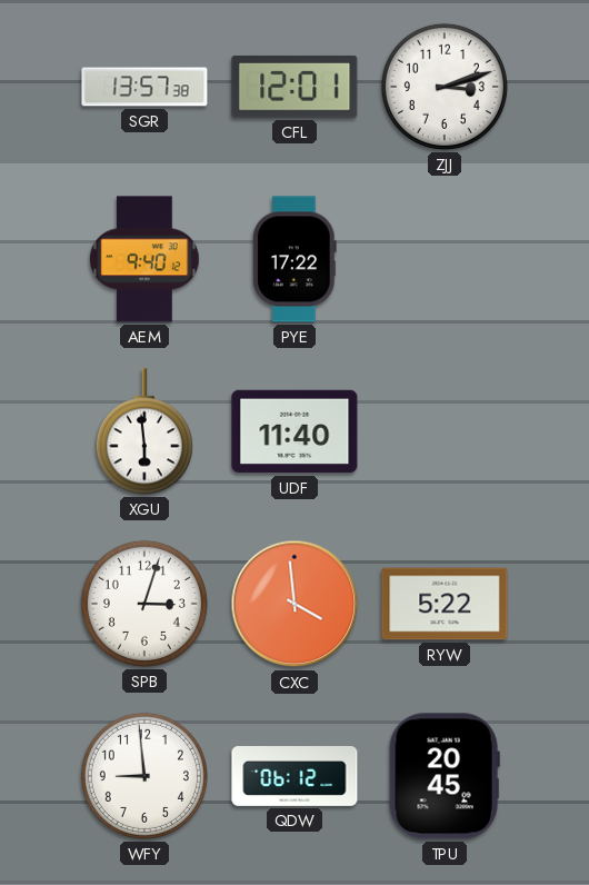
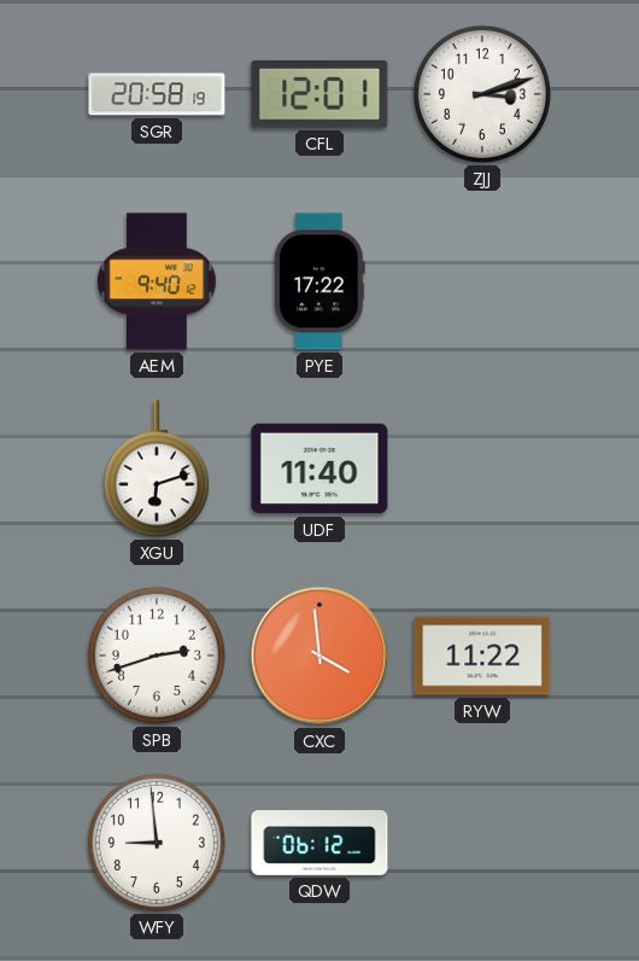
SGR: 13:57 -> 20:58 (157, 94)
XGU: 5:59 -> 6:12 (157, 468)
SPB: 3:03 -> 2:42 (157, 656)
RYW: 5:22 -> 11:22 (482, 656)
TPU: 20:45 -> none (445, 776)
